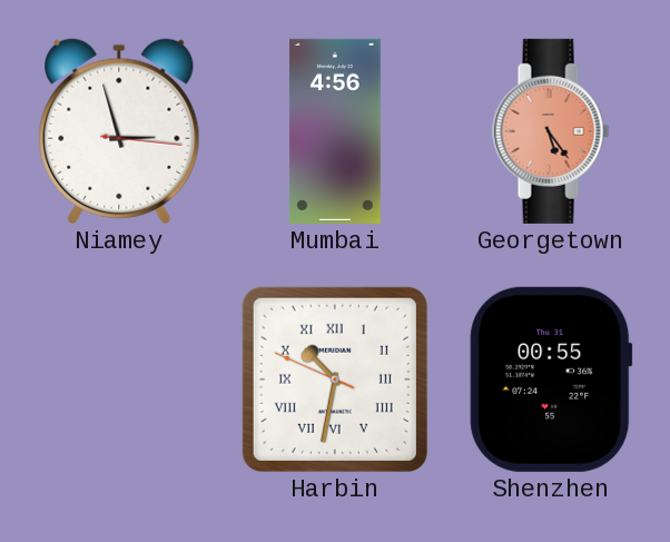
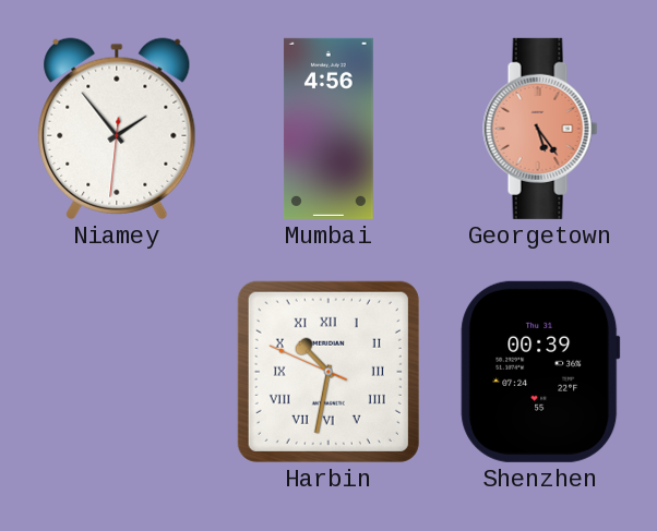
Niamey: 2:57 -> 1:53 (117, 129)
Shenzhen: 00:55 -> 00:39 (540, 372)
